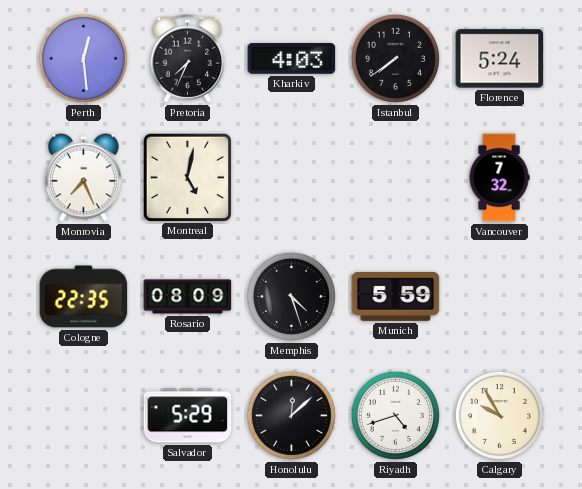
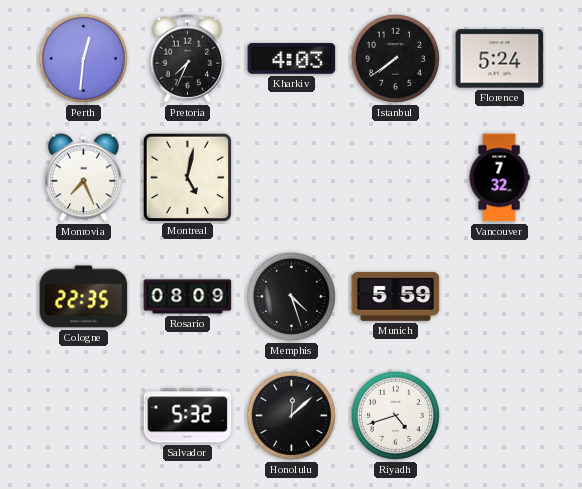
Perth: 12:29 -> 12:31 (83, 58)
Salvador: 5:29 -> 5:32 (188, 416)
Calgary: 9:55 -> none (499, 415)
